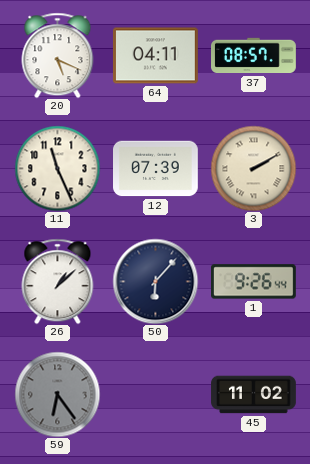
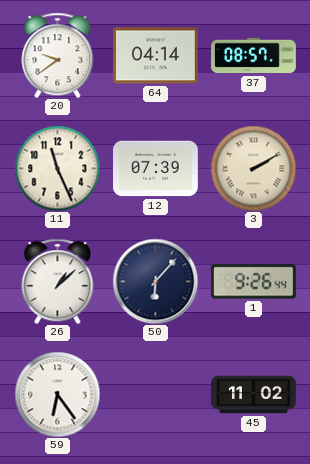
20: 5:19 -> 9:39 (58, 55)
64: 04:11 -> 04:14 (156, 56)
59 dial: grey -> white (57, 394)
